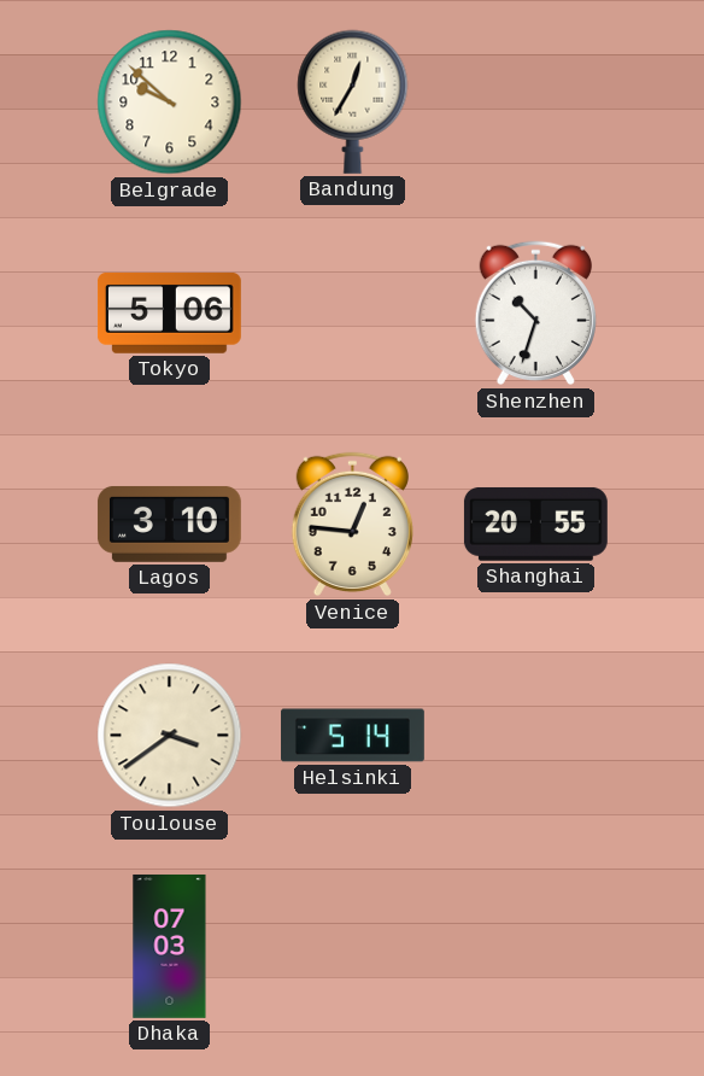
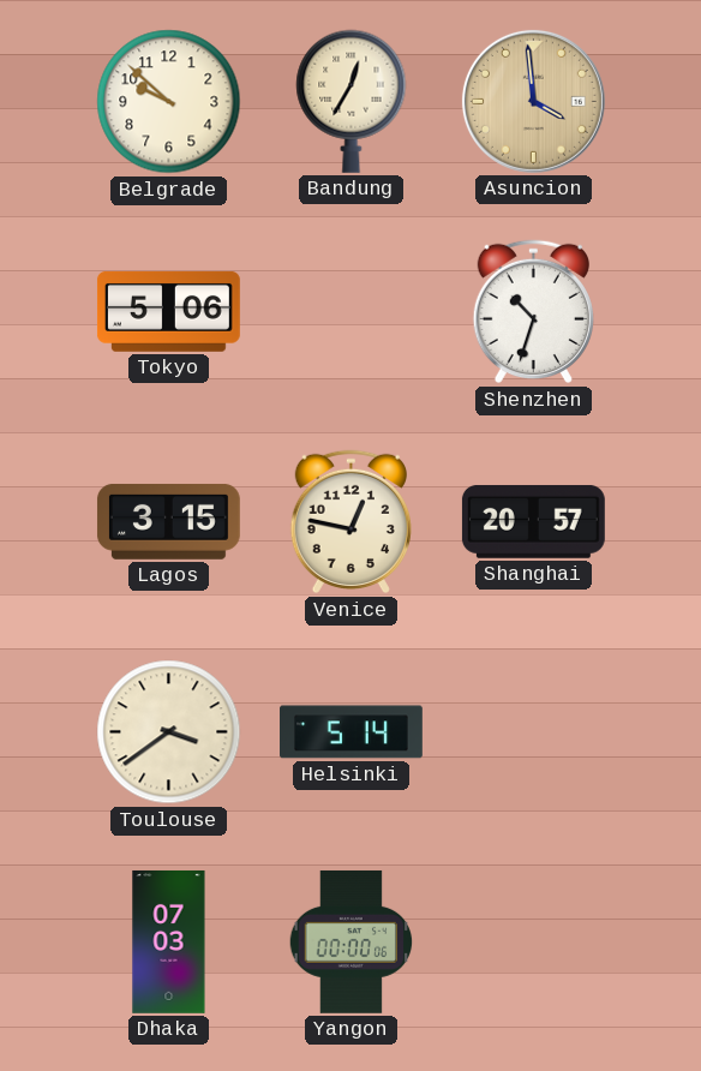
Asuncion: none -> 3:59 (533, 101)
Lagos: 3:10 -> 3:15 (168, 521)
Venice: 12:46 -> 12:47 (350, 522)
Shanghai: 20:55 -> 20:57 (533, 521)
Yangon: none -> 00:00 (352, 941)
